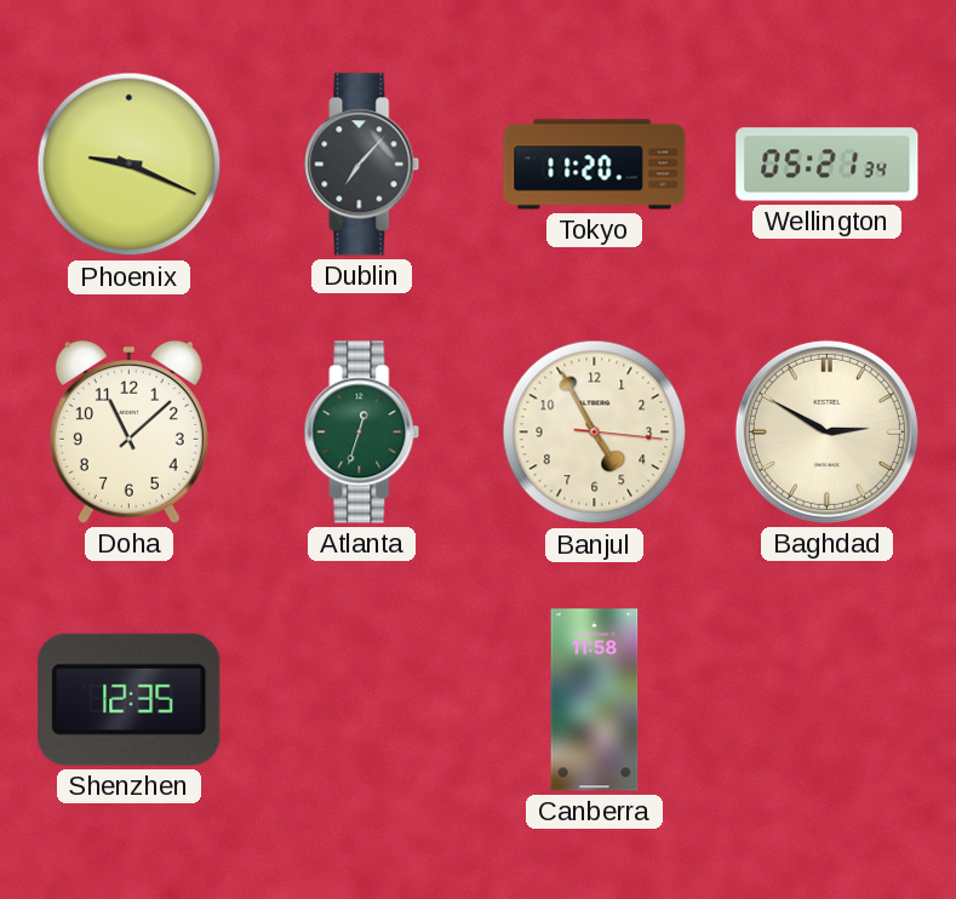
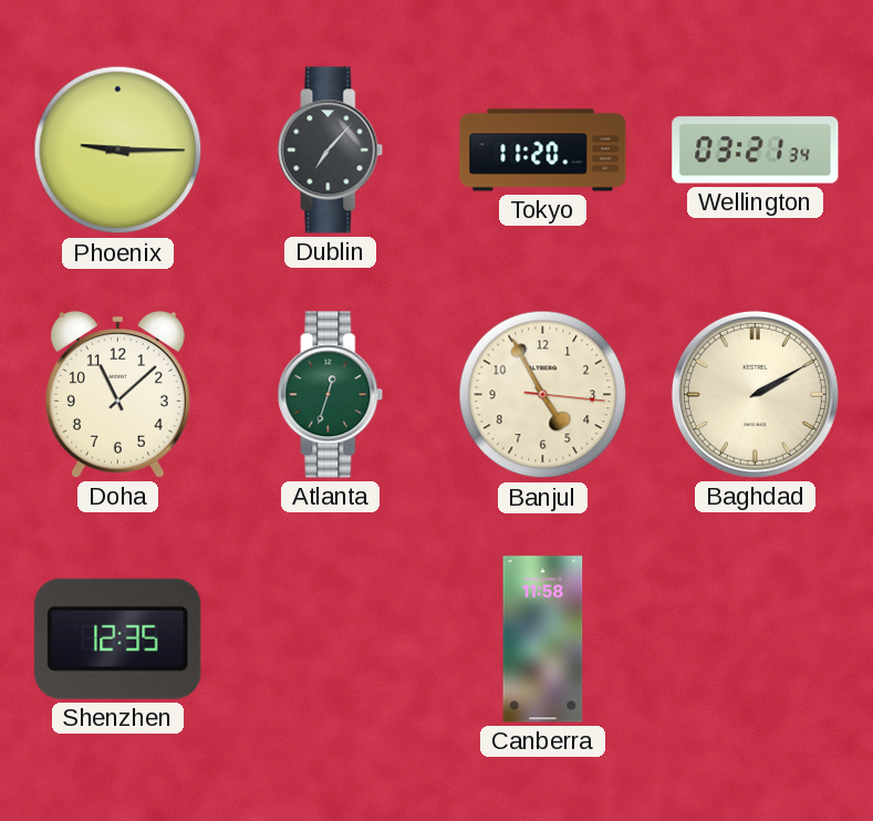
Phoenix: 9:19 -> 9:15 (118, 150)
Wellington: 05:21 -> 03:21 (756, 150)
Baghdad: 2:50 -> 2:10 (755, 394)
